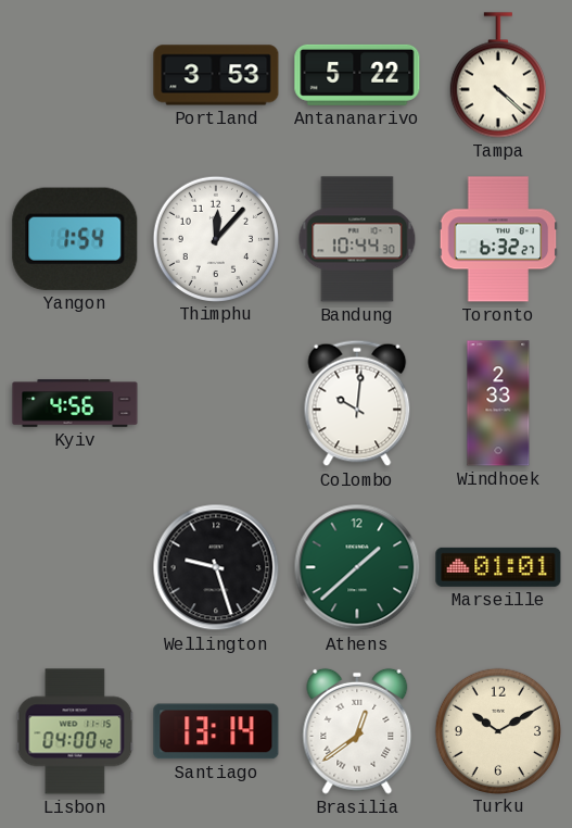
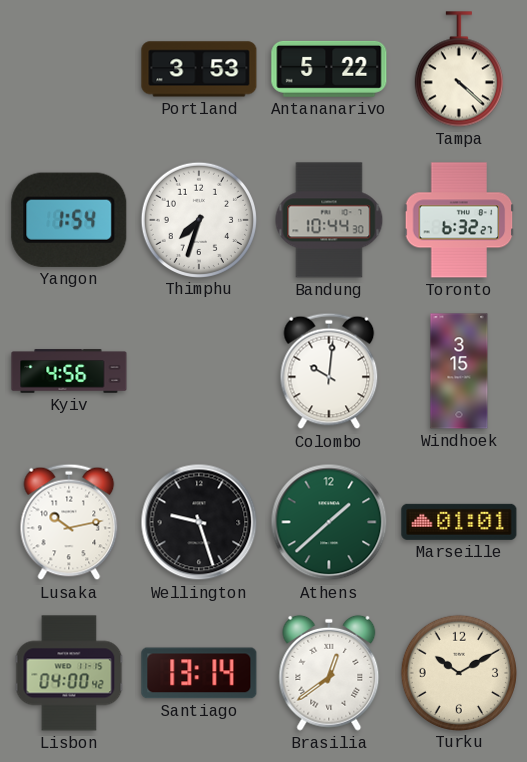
Thimphu: 12:07 -> 7:33 (198, 219)
Windhoek: 2:33 -> 3:15 (459, 371)
Lusaka: none -> 10:13 (69, 522)
